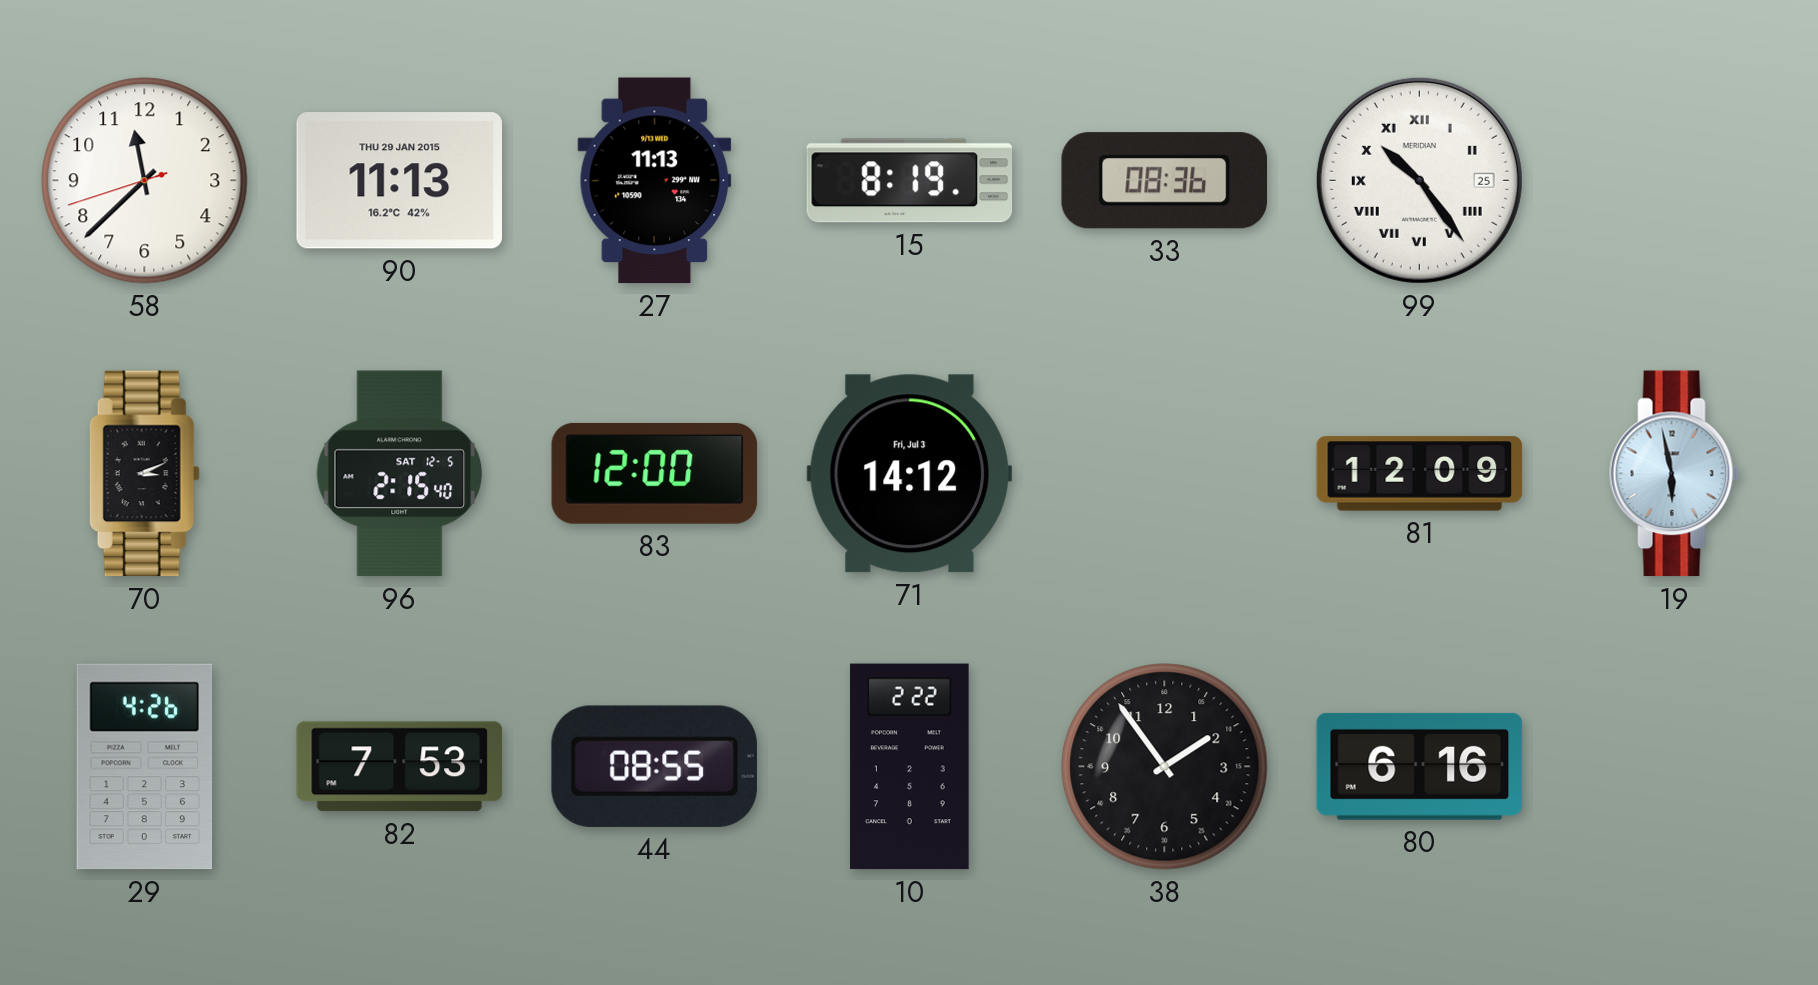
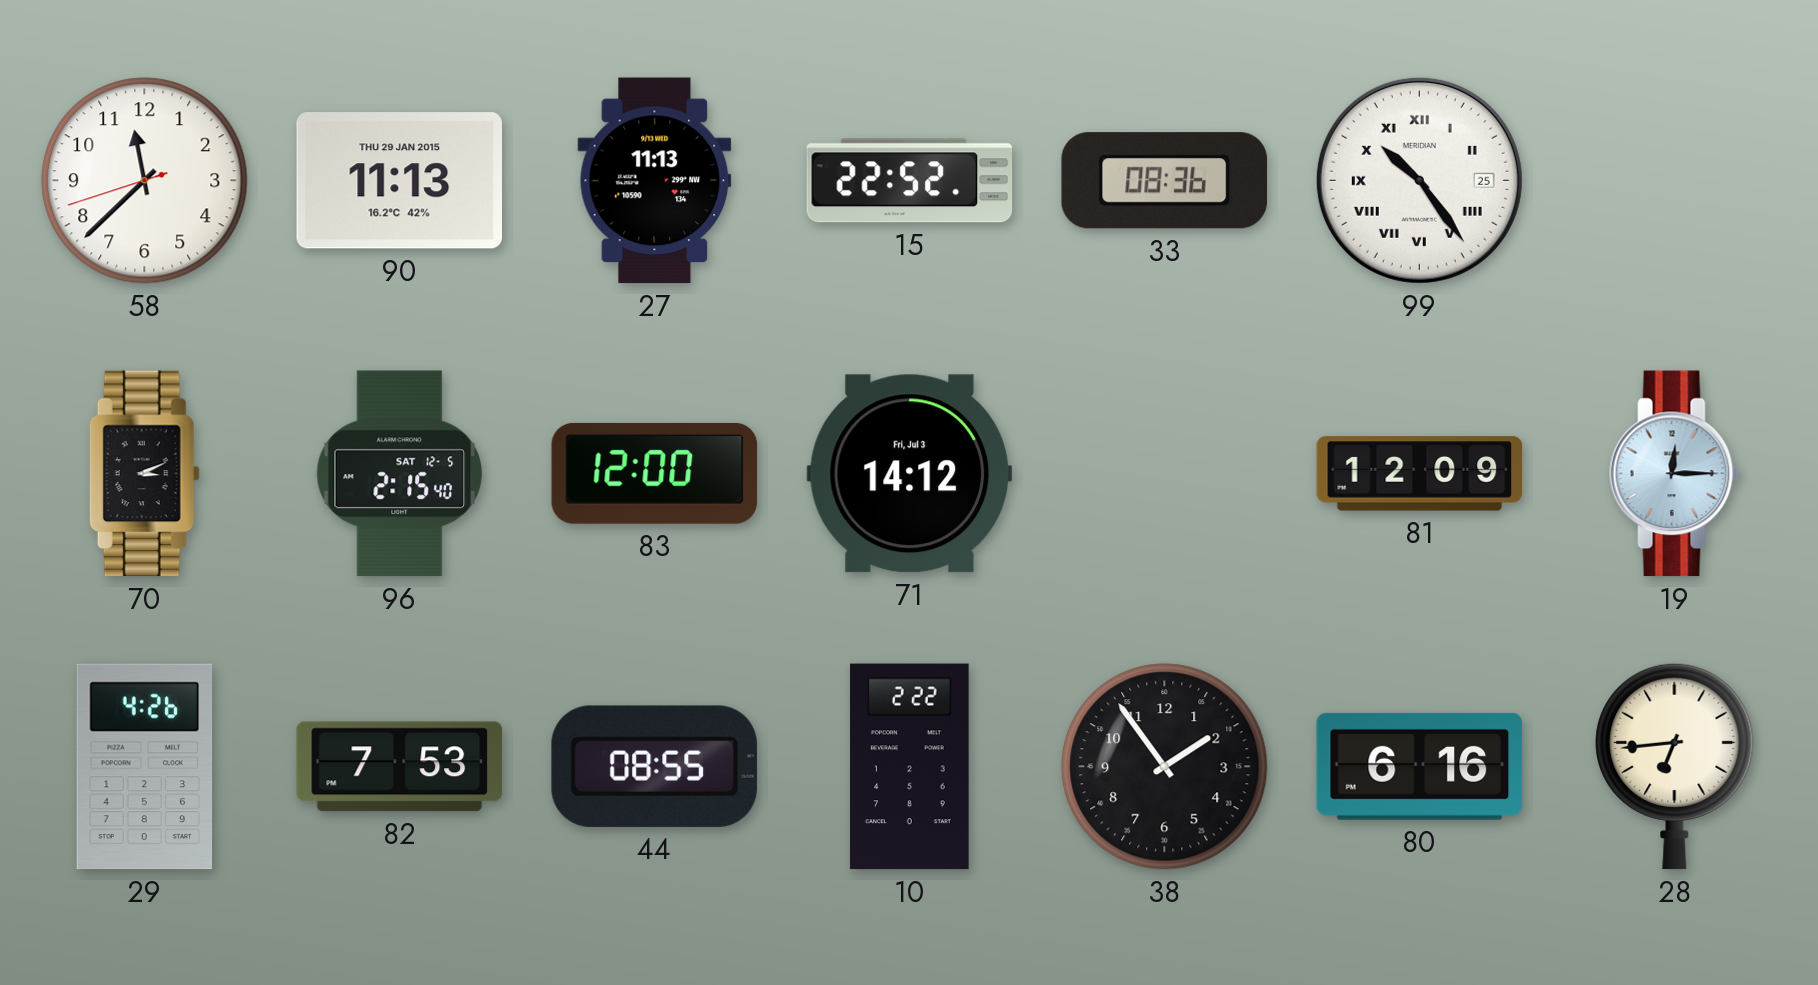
15: 8:19 -> 22:52 (910, 181)
19: 5:58 -> 12:15 (1675, 474)
28: none -> 6:44 (1675, 766)
